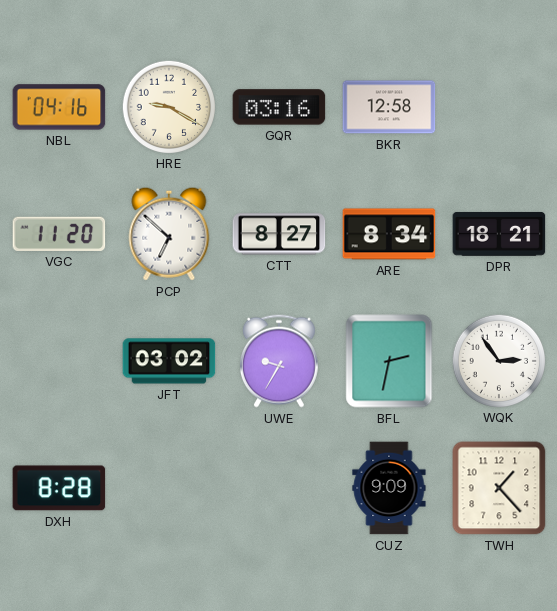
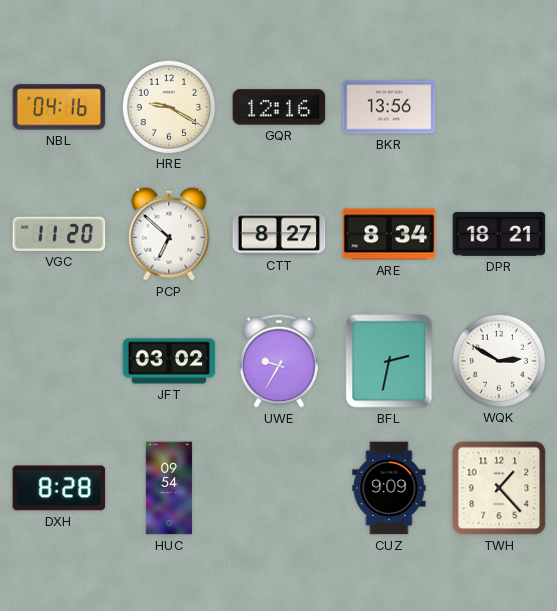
GQR: 03:16 -> 12:16 (279, 107)
BKR: 12:58 -> 13:56 (389, 107)
WQK: 2:54 -> 2:50 (498, 360)
HUC: none -> 09:54 (169, 488)
